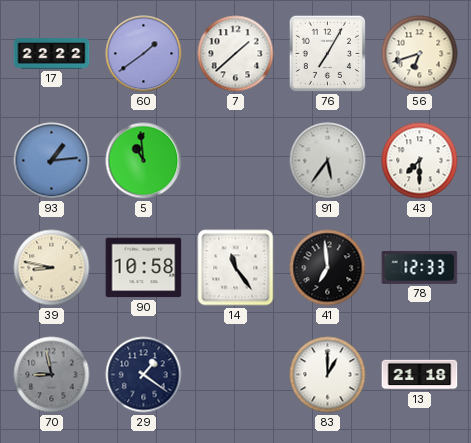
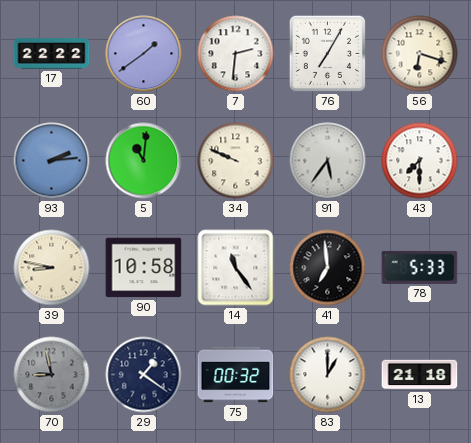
7: 1:38 -> 2:31 (236, 54)
56: 6:42 -> 6:18 (420, 54)
93: 1:14 -> 2:14 (52, 161)
5: 10:59 -> 11:01 (144, 161)
34: none -> 9:49 (236, 161)
78: 12:33 -> 5:33 (420, 267)
75: none -> 00:32 (236, 375)
